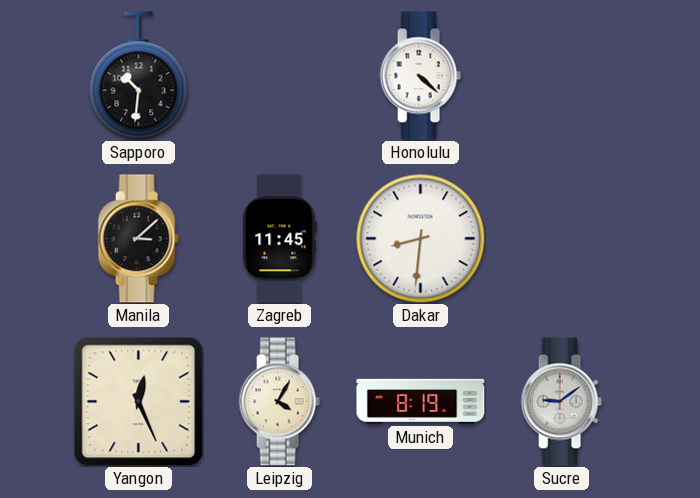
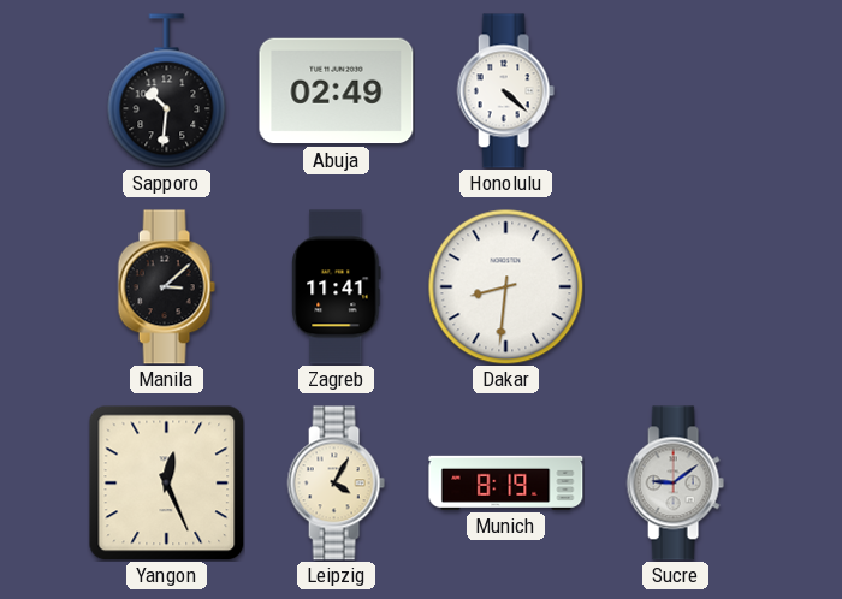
Abuja: none -> 02:49 (337, 91)
Zagreb: 11:45 -> 11:41 (337, 287)
